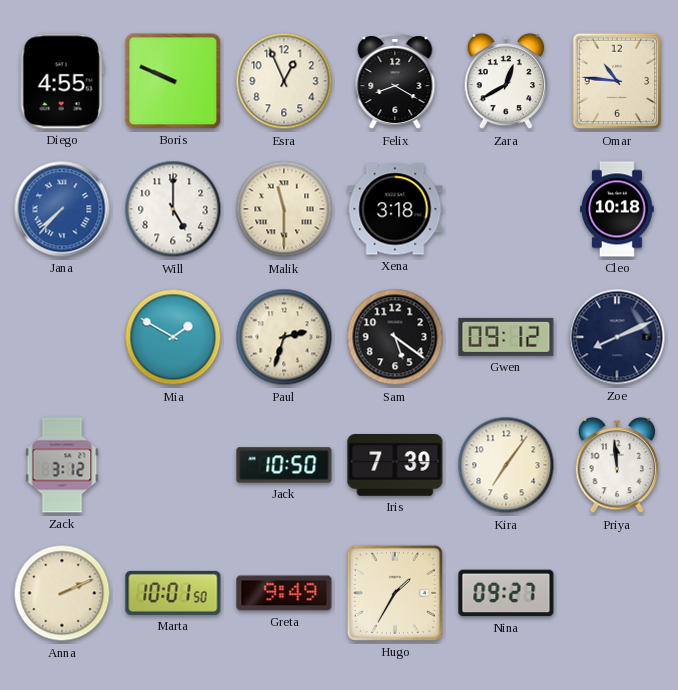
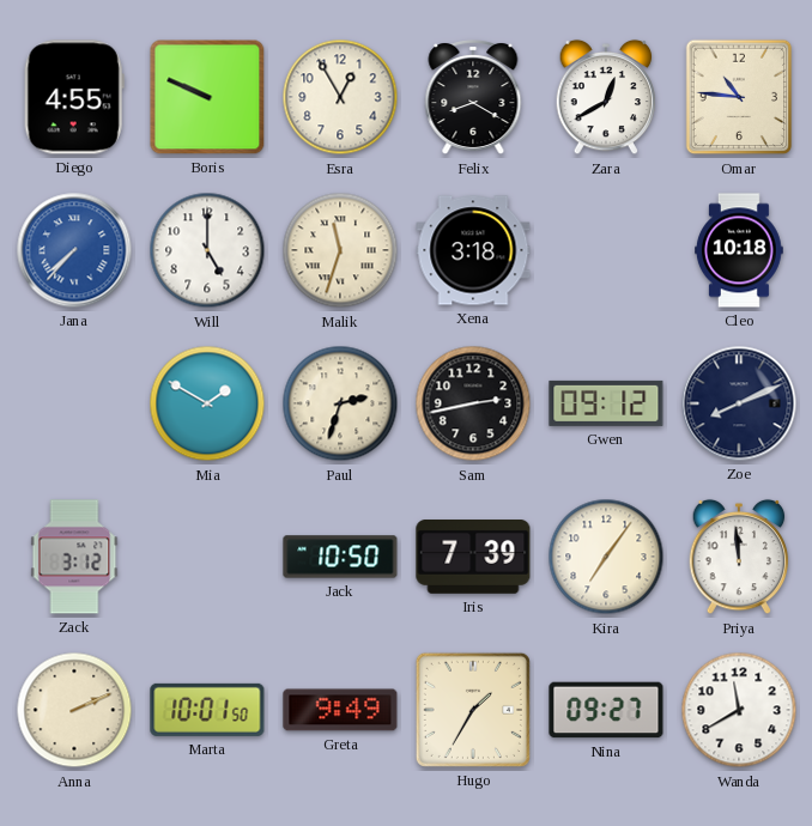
Esra: 12:56 -> 12:55 (340, 97)
Malik: 11:30 -> 11:33 (340, 250)
Sam: 5:21 -> 2:43 (473, 403)
Wanda: none -> 11:40 (739, 710)
